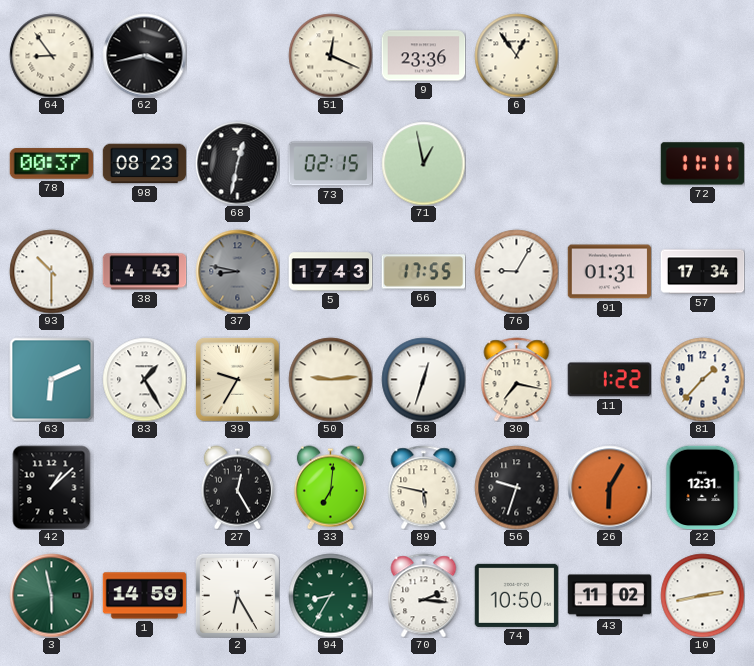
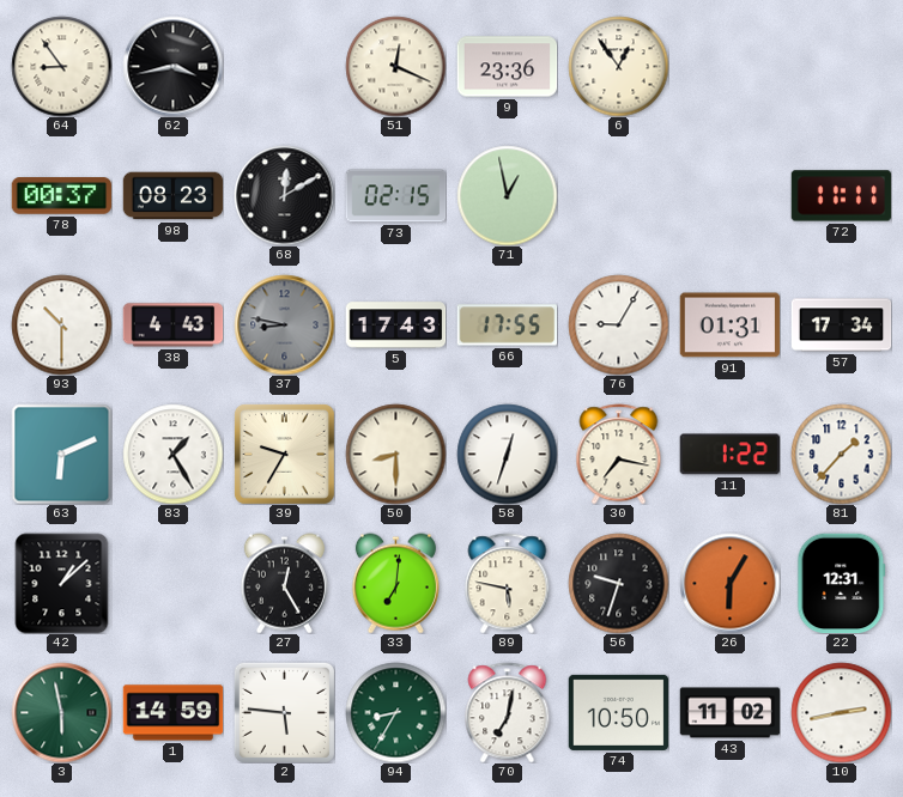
68: 12:32 -> 12:10 (284, 195)
50: 9:14 -> 8:30 (395, 454)
2: 6:25 -> 5:46 (284, 712)
70: 2:16 -> 7:02 (508, 712)
